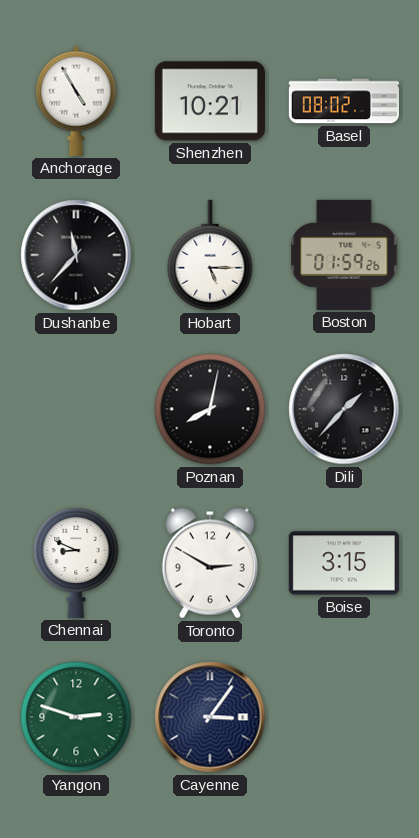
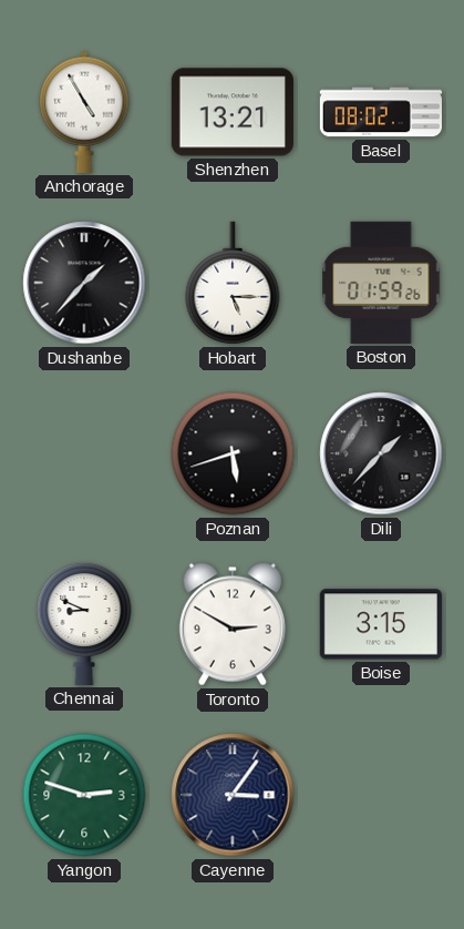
Shenzhen: 10:21 -> 13:21 (233, 112)
Dushanbe: 11:37 -> 1:37 (84, 283)
Poznan: 8:02 -> 5:42 (233, 453)
